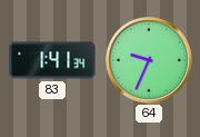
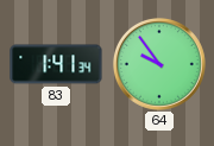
64: 9:34 -> 9:54 (159, 64)
